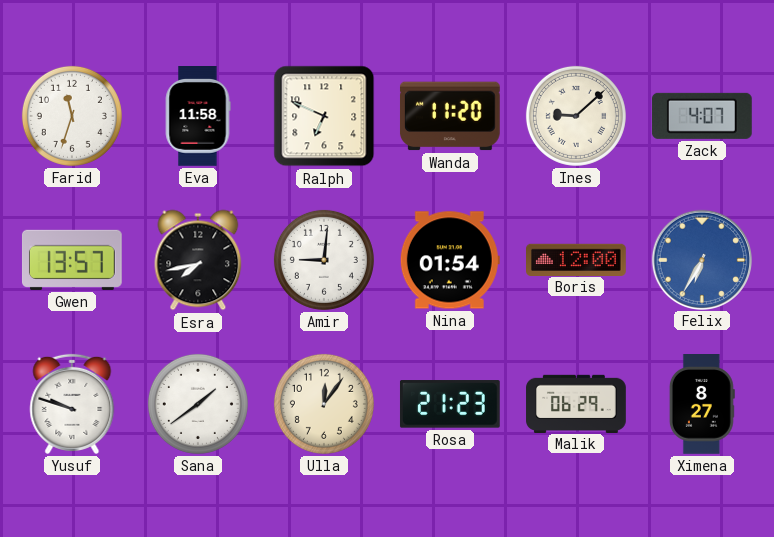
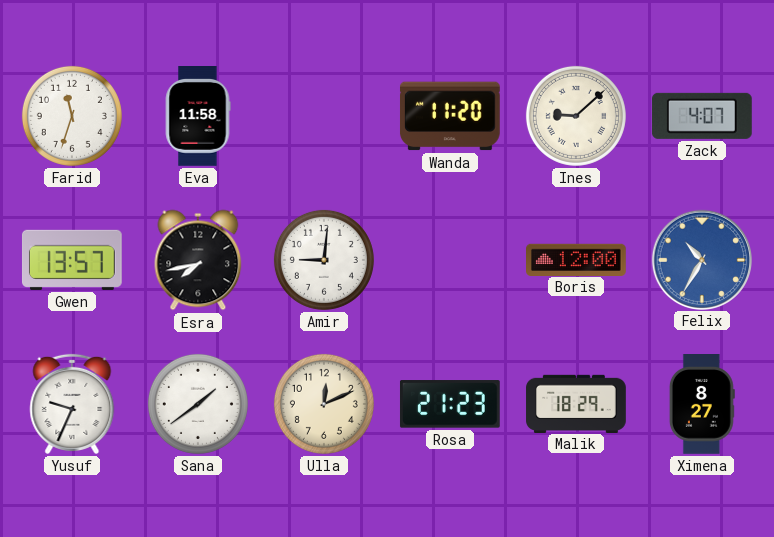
Ralph: 6:49 -> none (324, 116)
Nina: 01:54 -> none (450, 260)
Felix: 6:35 -> 10:35 (701, 259)
Yusuf: 9:48 -> 9:34 (72, 404)
Ulla: 12:06 -> 12:11 (324, 404)
Malik: 06:29 -> 18:29 (576, 403)
